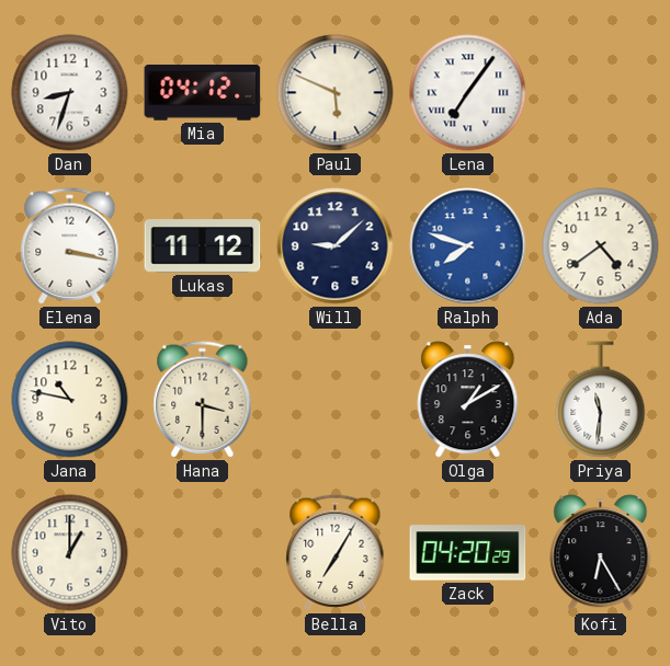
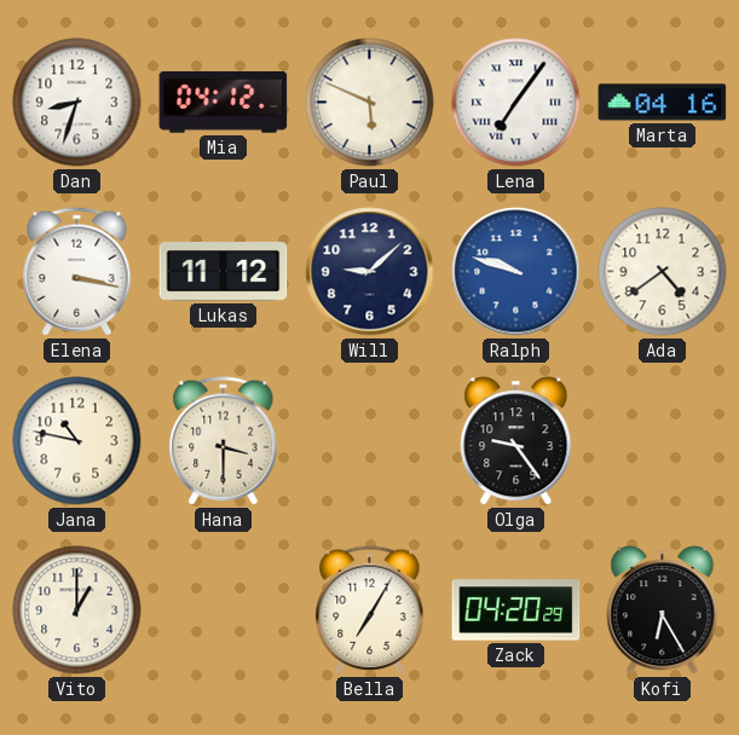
Marta: none -> 04:16 (663, 103)
Ralph: 7:48 -> 9:48 (516, 272)
Olga: 1:10 -> 9:24 (516, 441)
Priya: 11:31 -> none (601, 400)
